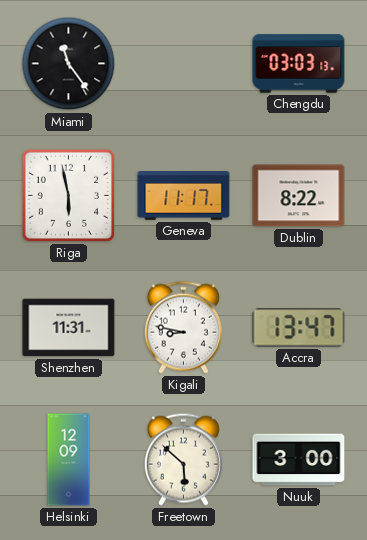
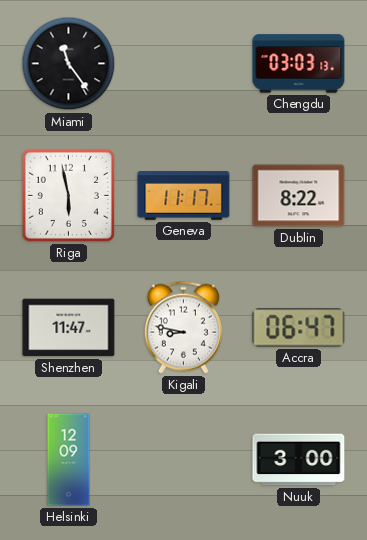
Shenzhen: 11:31 -> 11:47 (69, 328)
Accra: 13:47 -> 06:47 (299, 328)
Freetown: 5:52 -> none (183, 459)
